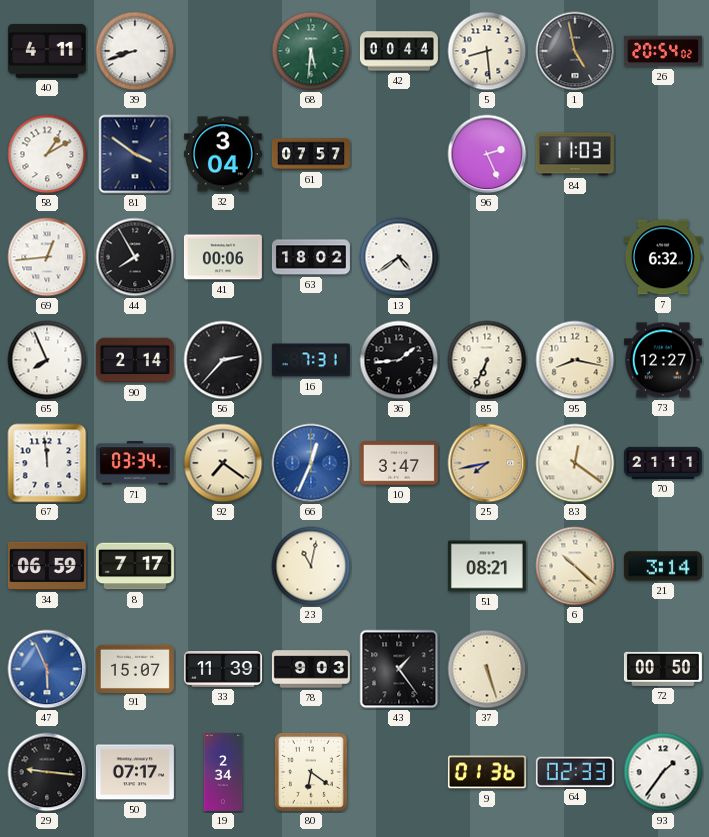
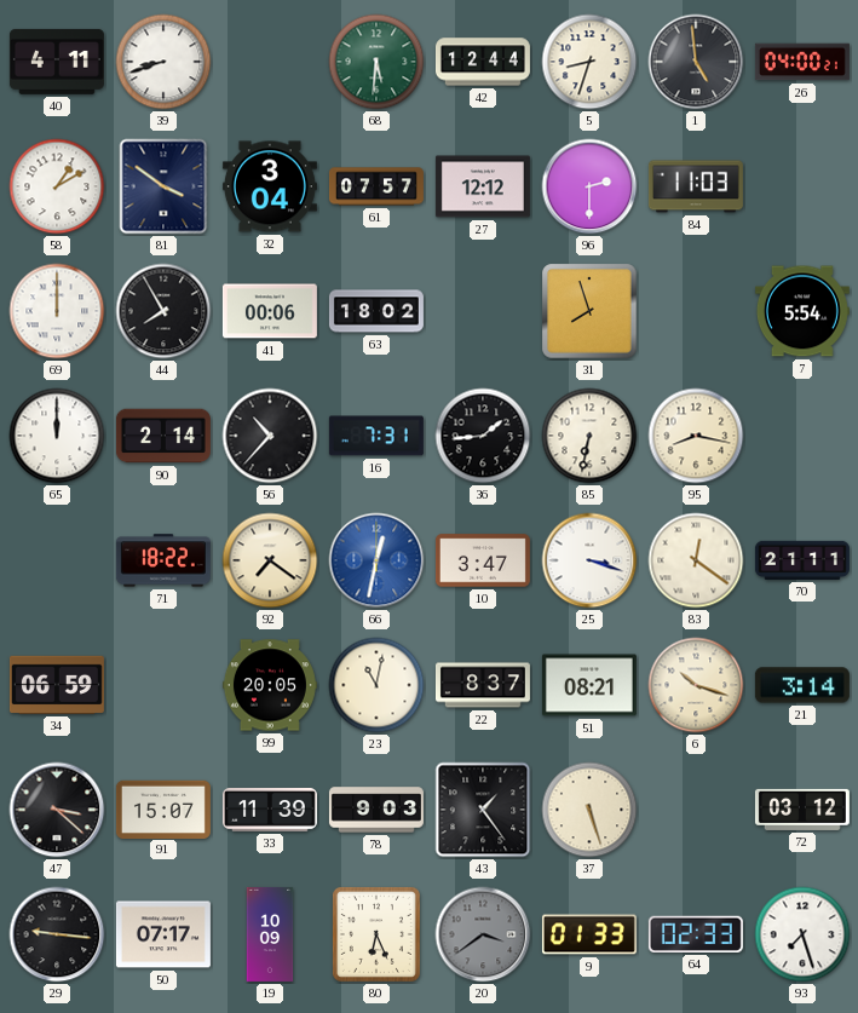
42: 00:44 -> 12:44 (483, 62)
5: 8:29 -> 8:33 (589, 62)
1: 4:58 -> 4:59 (696, 62)
26: 20:54 -> 04:00 (802, 62)
27: none -> 12:12 (483, 186)
96: 2:26 -> 2:30 (589, 186)
69: 12:44 -> 12:00 (57, 311)
13: 4:39 -> none (399, 257)
31: none -> 7:57 (589, 311)
7: 6:32 -> 5:54 (802, 311)
65: 7:56 -> 12:00 (57, 436)
56: 2:37 -> 10:37 (270, 436)
85: 6:34 -> 6:32 (589, 436)
73: 12:27 -> none (663, 360)
67: 11:59 -> none (47, 463)
71: 03:34 -> 18:22 (163, 560)
66: 12:34 -> 12:32 (376, 560)
25: 7:43 -> 3:18 (589, 560)
25 dial: champagne -> white (589, 560)
8: 7:17 -> none (135, 566)
99: none -> 20:05 (270, 685)
22: none -> 8:37 (483, 685)
6: 10:22 -> 10:18 (696, 685)
47: 5:56 -> 3:22 (57, 810)
47 dial: blue -> black (57, 810)
72: 00:50 -> 03:12 (802, 810)
19: 2:34 -> 10:09 (270, 934)
80: 6:21 -> 6:26 (376, 934)
20: none -> 3:39 (483, 934)
9: 01:36 -> 01:33 (589, 934)
93: 1:36 -> 7:27 (802, 934)
